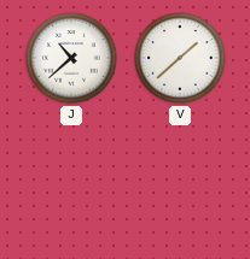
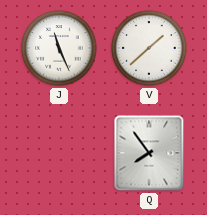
J: 10:38 -> 11:26 (59, 48)
Q: none -> 7:54 (149, 153)
